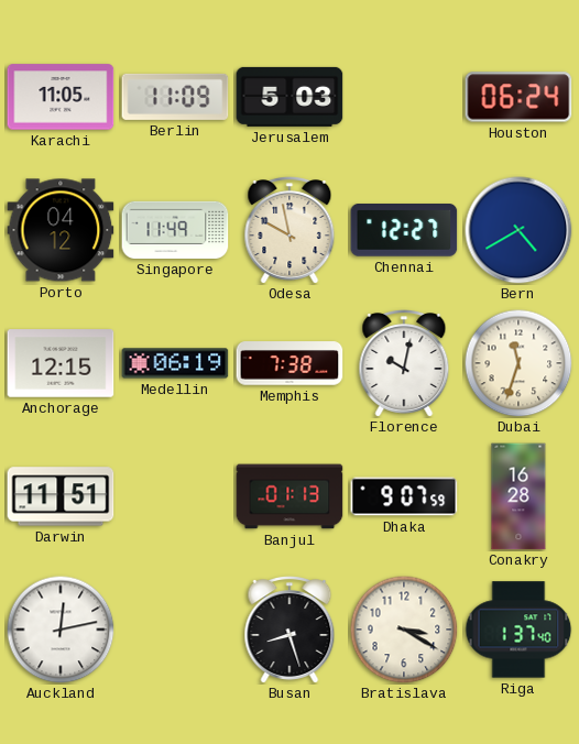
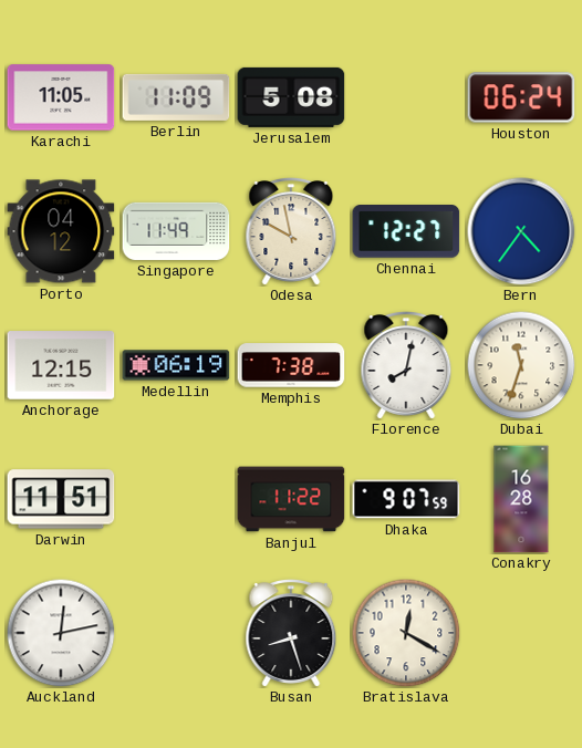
Jerusalem: 5:03 -> 5:08 (291, 97)
Bern: 4:40 -> 4:36 (521, 231)
Florence: 10:02 -> 8:02 (406, 366)
Banjul: 01:13 -> 11:22 (291, 499)
Bratislava: 3:20 -> 12:20 (406, 633)
Riga: 1:37 -> none (518, 630)
